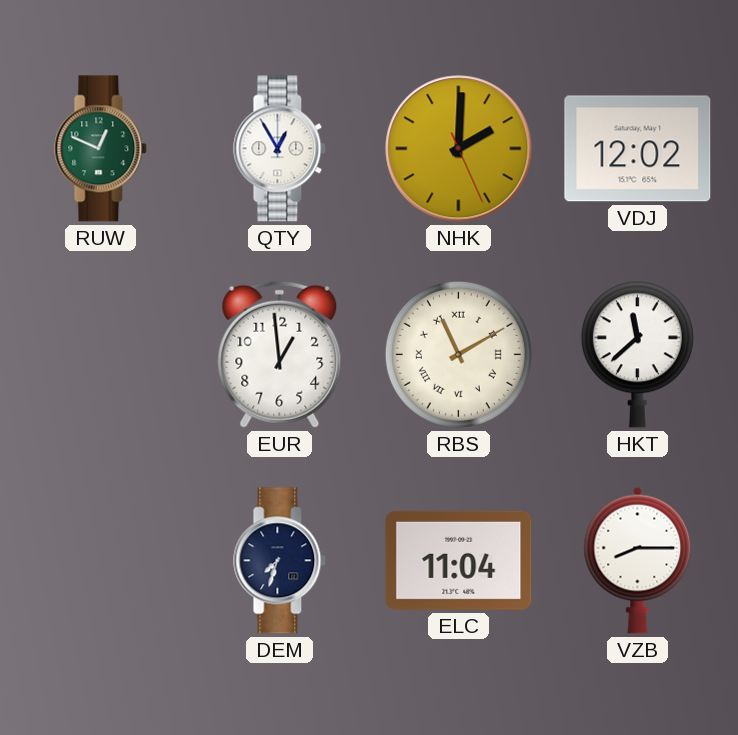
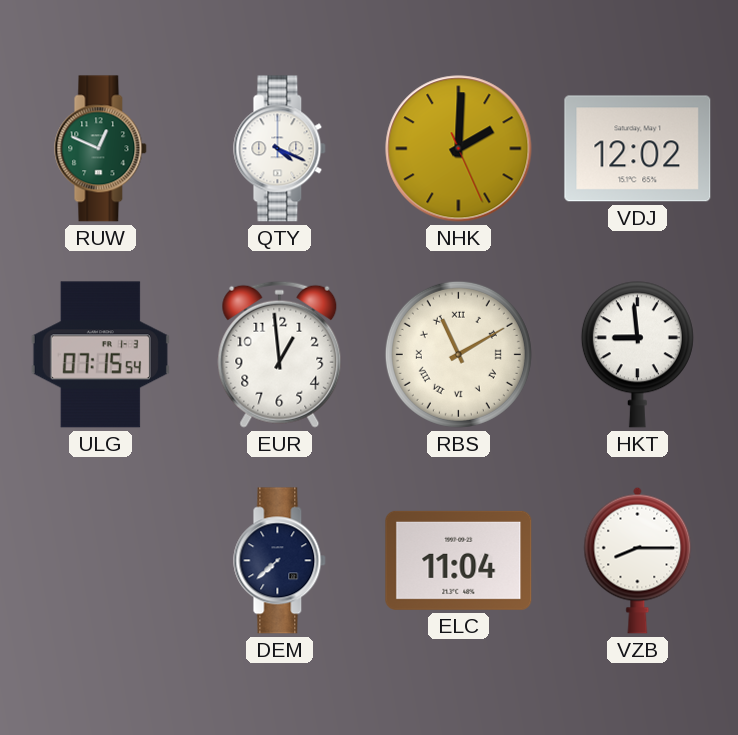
QTY: 12:55 -> 4:19 (280, 149)
ULG: none -> 07:15 (100, 355)
HKT: 11:38 -> 8:59 (637, 355)
DEM: 7:33 -> 7:38 (280, 561)
